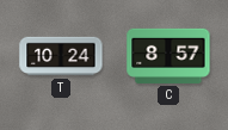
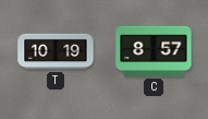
T: 10:24 -> 10:19 (56, 51)
